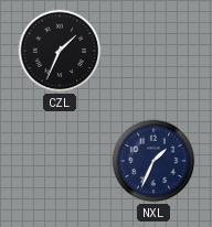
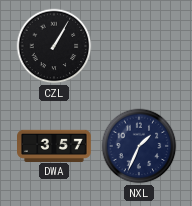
CZL: 1:34 -> 1:05 (54, 46)
DWA: none -> 3:57 (55, 145)
